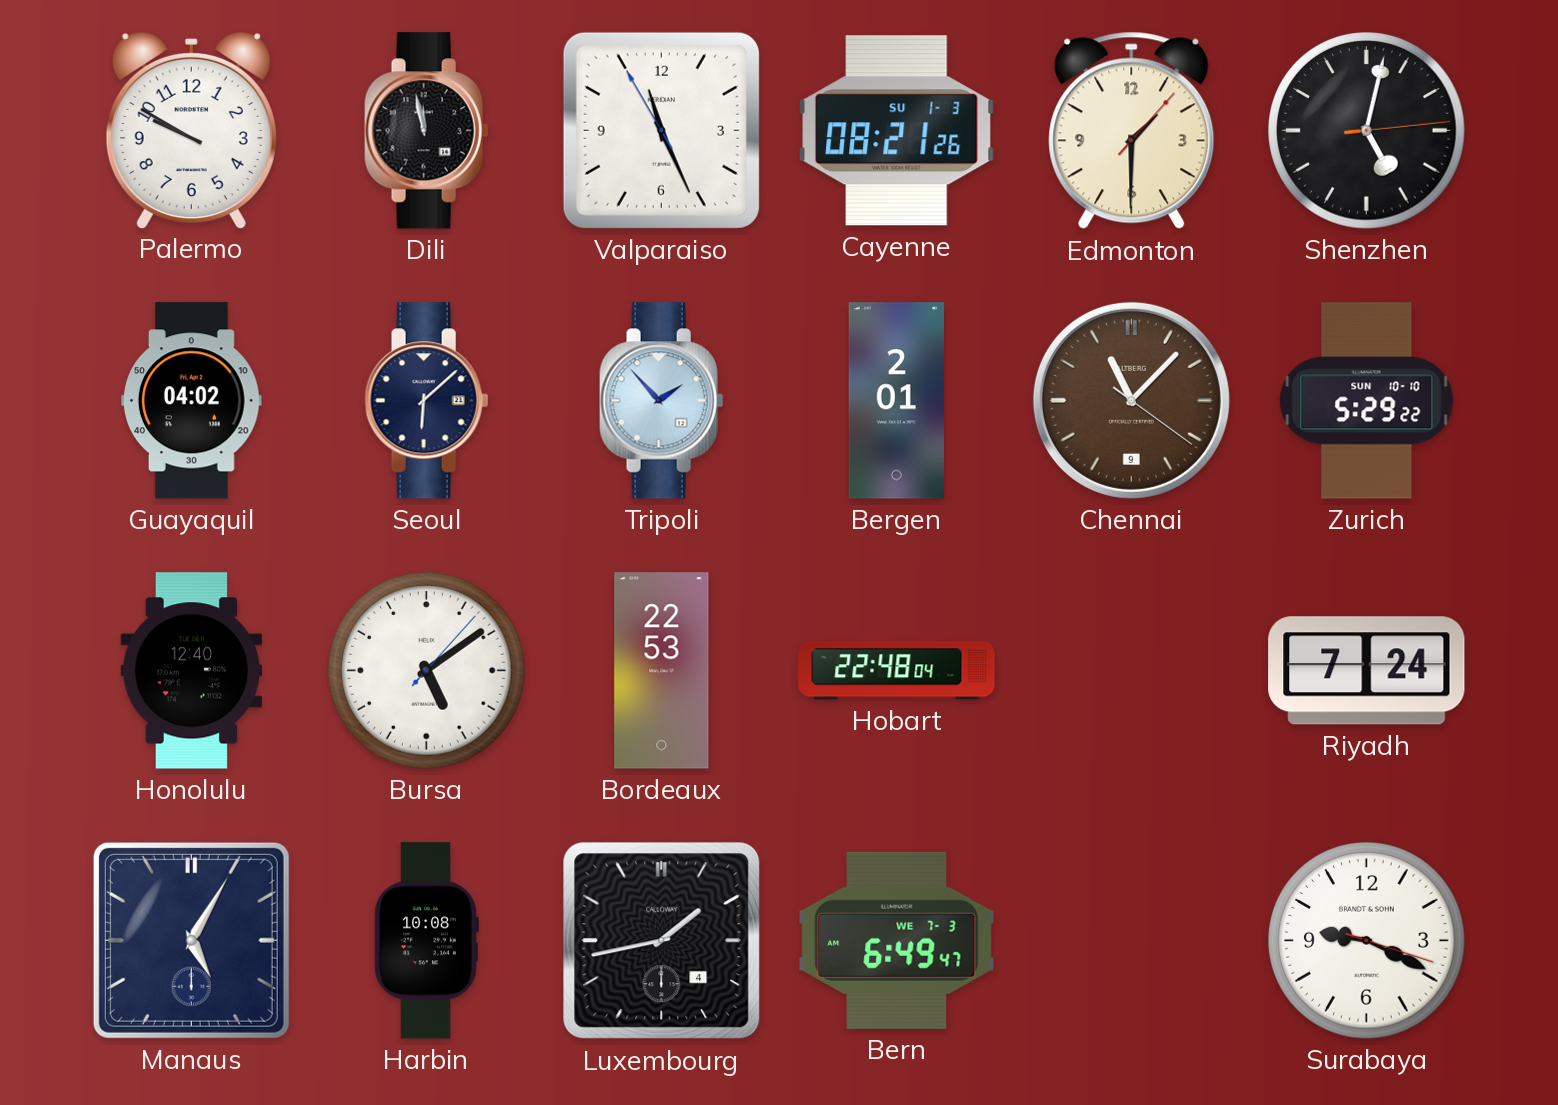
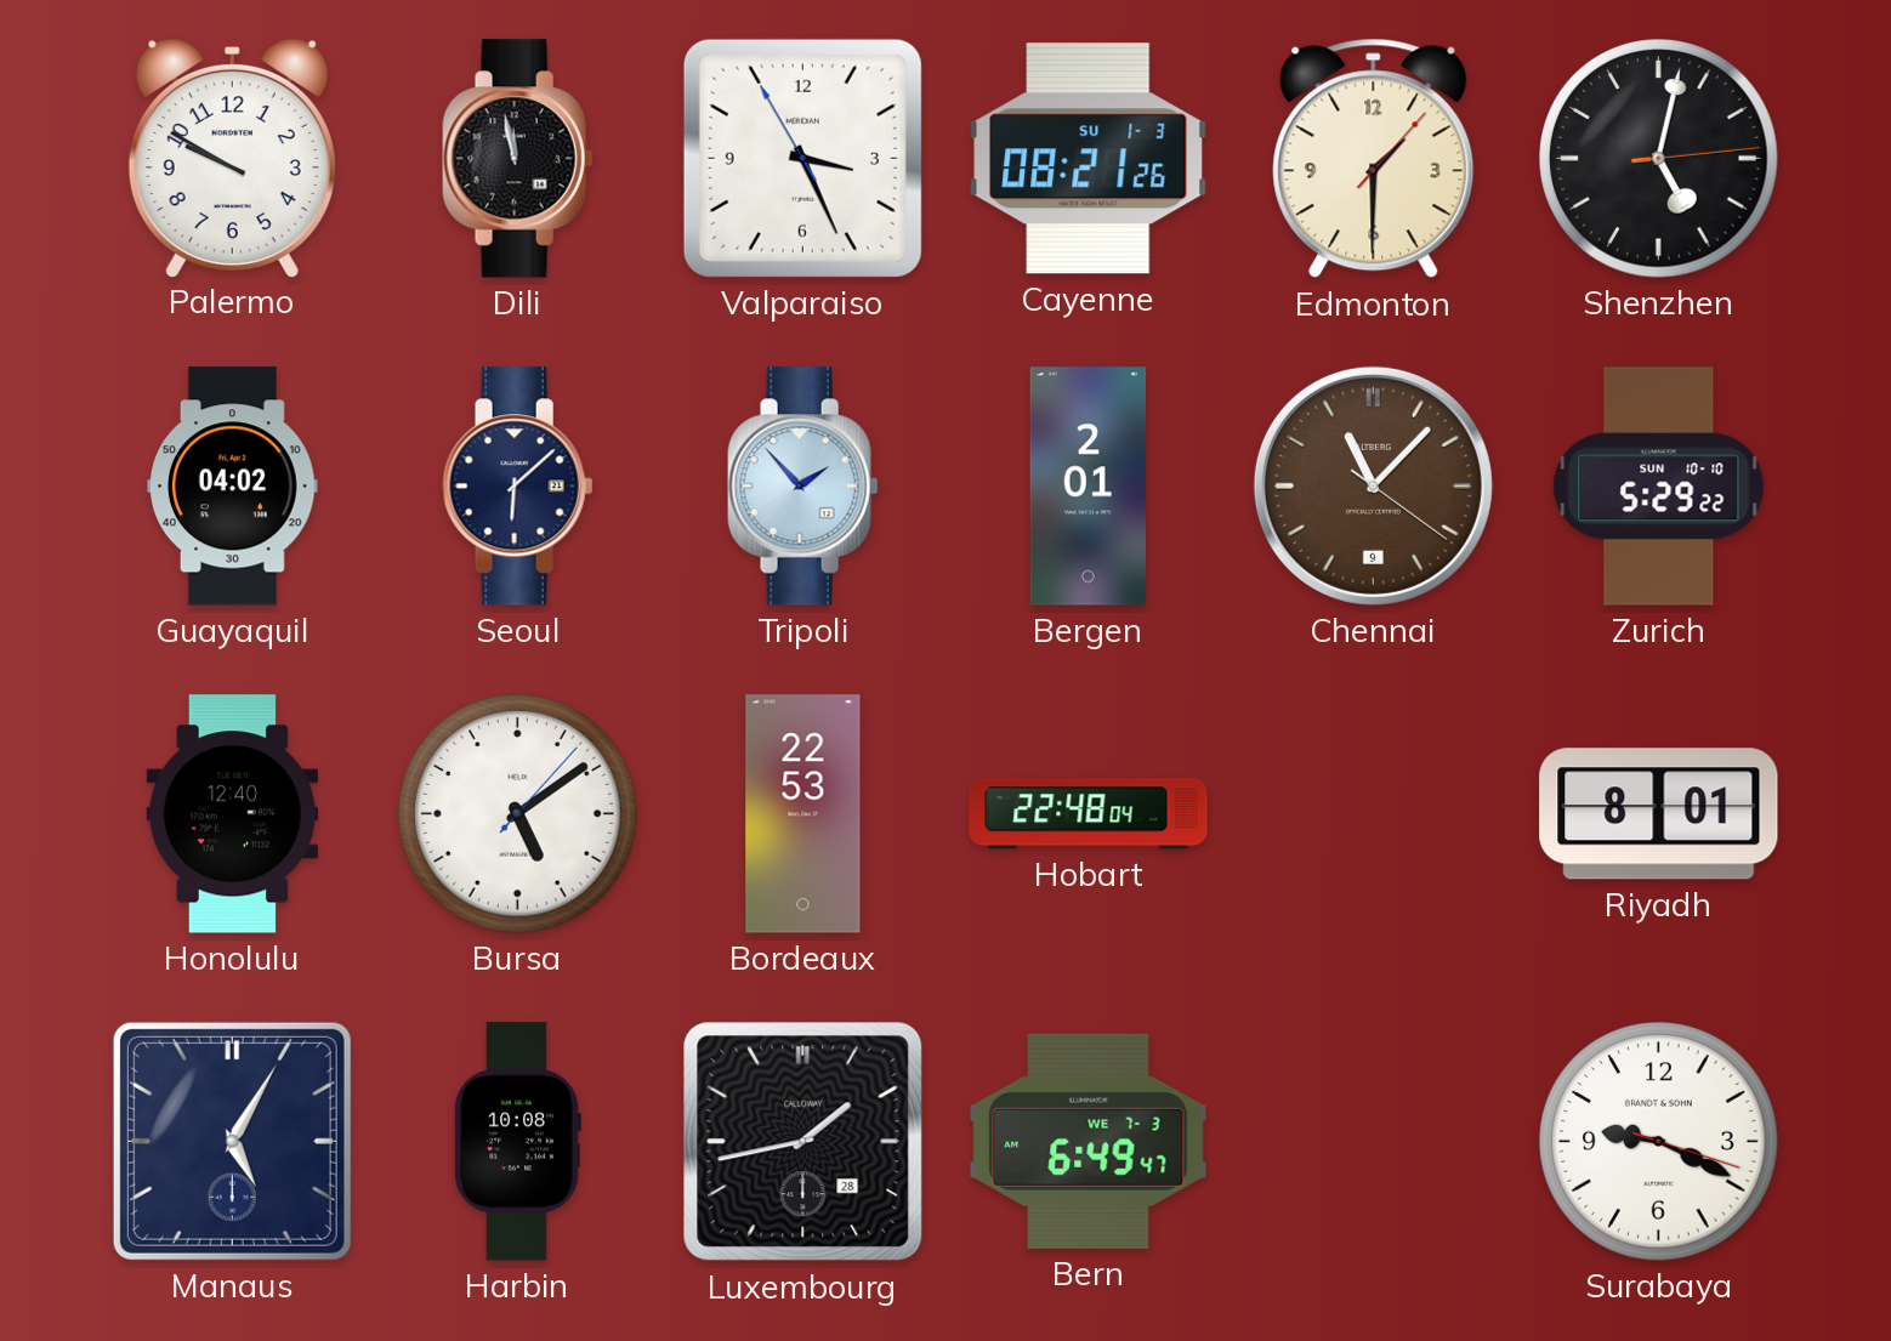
Valparaiso: 11:25 -> 3:25 (802, 158)
Riyadh: 7:24 -> 8:01 (1659, 814)
Luxembourg date: 4 -> 28 (803, 1142)
